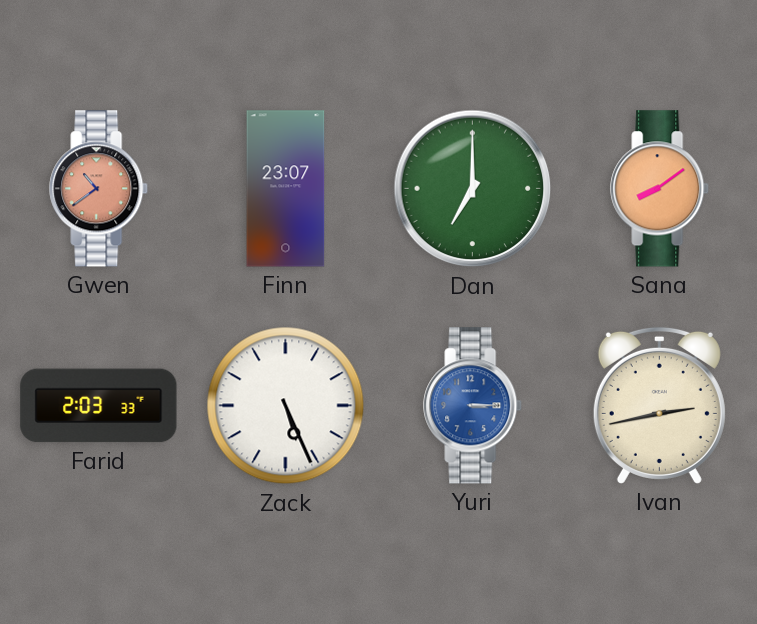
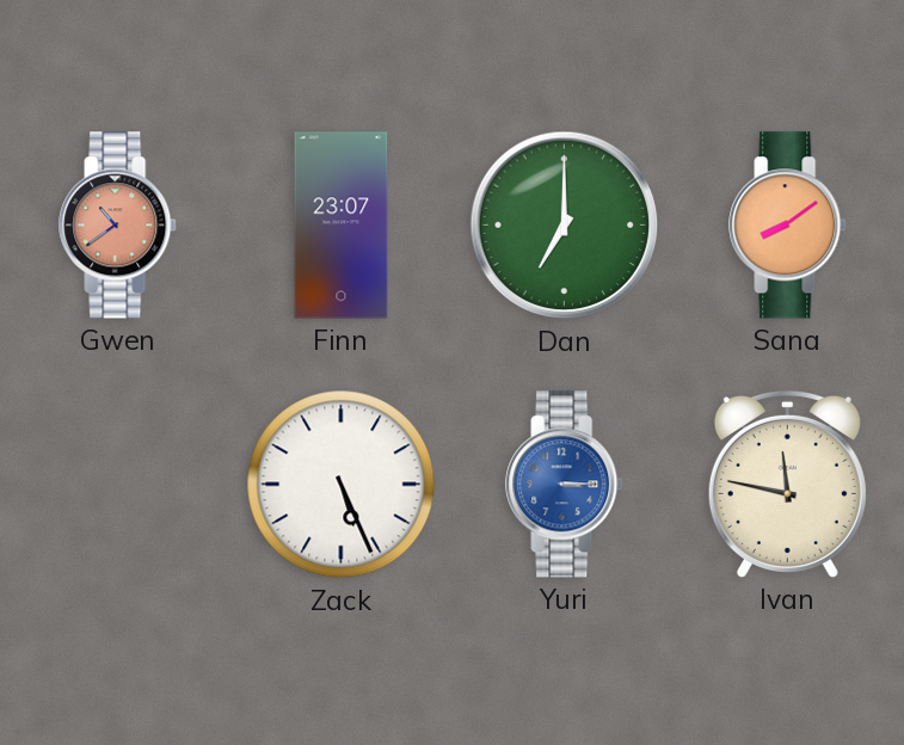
Farid: 2:03 -> none (99, 406)
Ivan: 2:43 -> 11:47 (787, 484)
